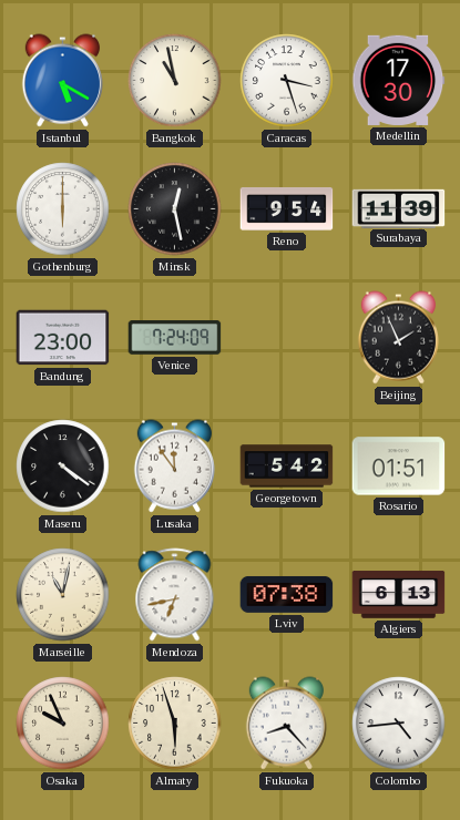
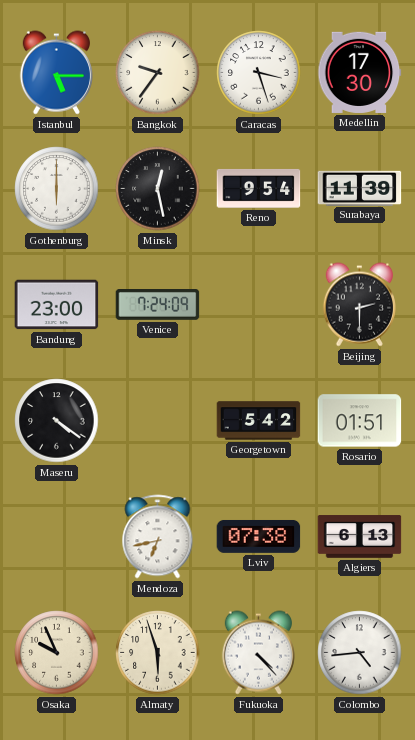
Istanbul: 5:20 -> 5:15 (56, 73)
Bangkok: 10:58 -> 9:36 (158, 73)
Beijing: 1:56 -> 2:30 (359, 305)
Lusaka: 11:54 -> none (174, 467)
Marseille: 11:02 -> none (63, 595)
Fukuoka: 8:23 -> 4:23 (258, 653)
